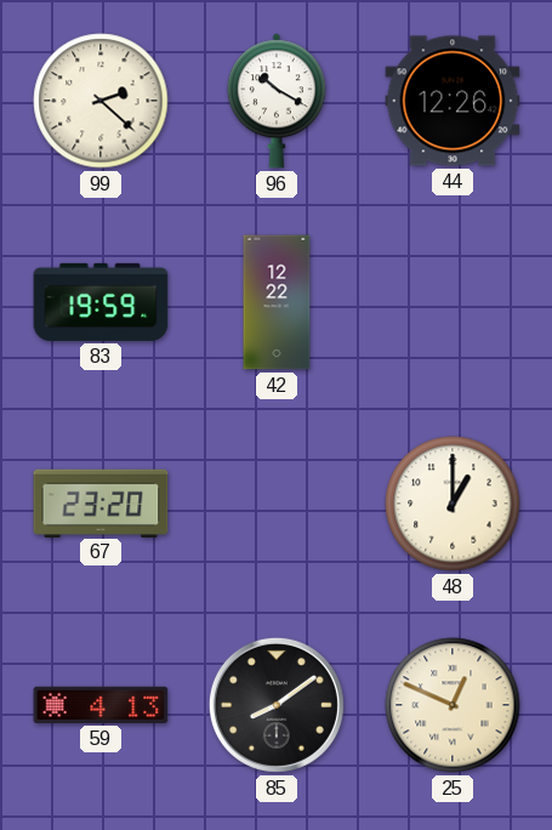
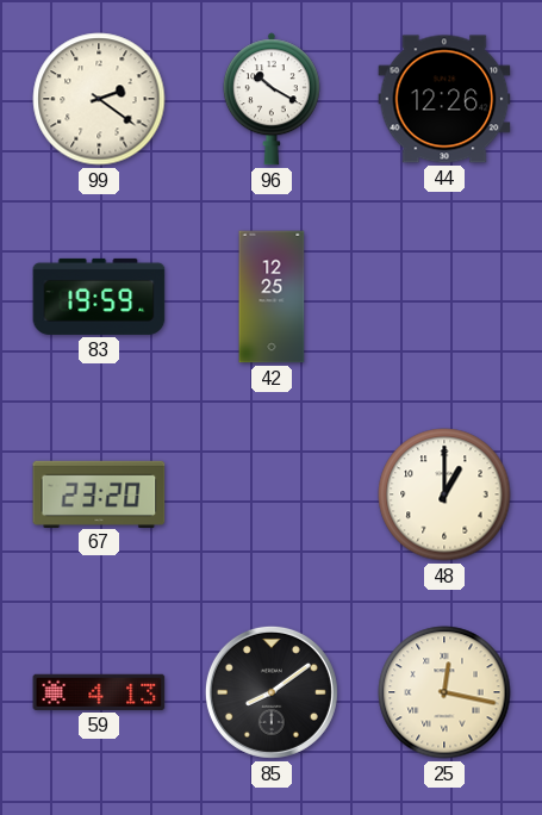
99: 2:22 -> 2:21 (99, 99)
42: 12:22 -> 12:25 (272, 297)
25: 12:49 -> 12:17 (444, 692)
